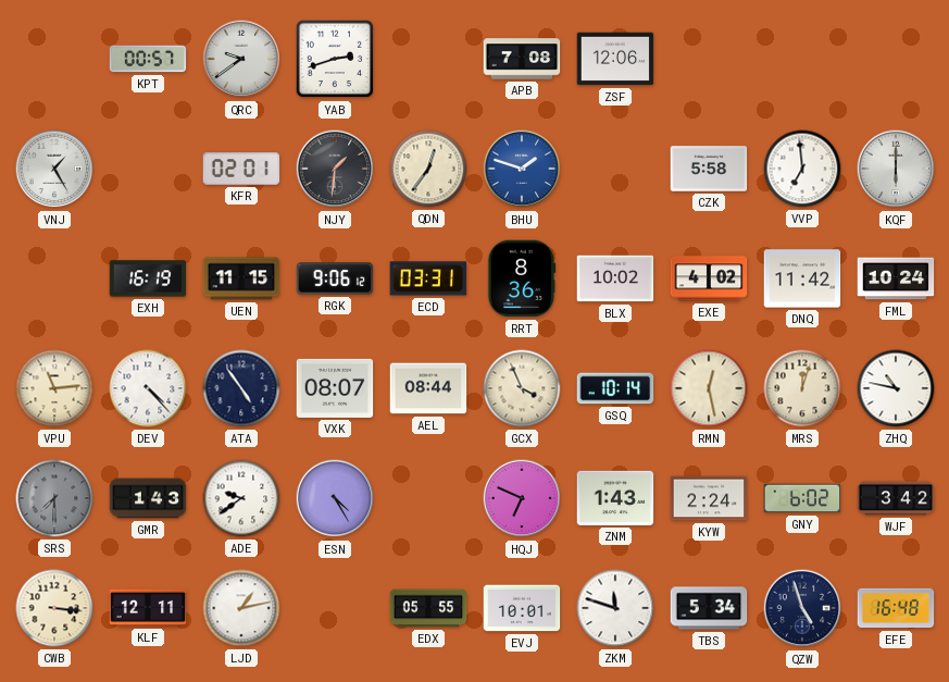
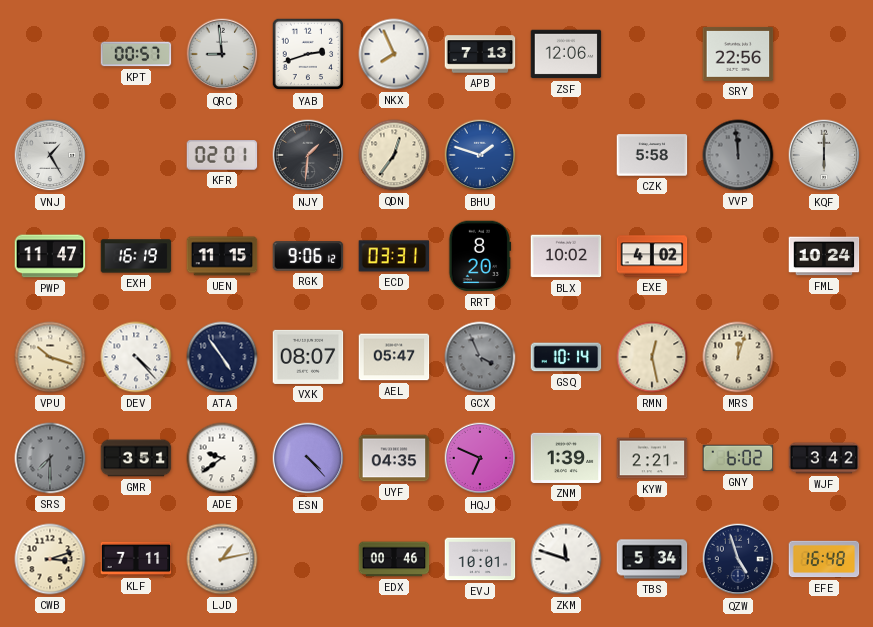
QRC: 9:39 -> 8:59 (222, 54)
NKX: none -> 7:56 (394, 54)
APB: 7:08 -> 7:13 (480, 54)
SRY: none -> 22:56 (738, 54)
VVP: 6:59 -> 11:59 (738, 155)
VVP dial: white -> grey (738, 155)
PWP: none -> 11:47 (50, 256)
RRT: 8:36 -> 8:20 (480, 256)
DNQ: 11:42 -> none (802, 278)
VPU: 11:14 -> 10:18 (50, 357)
AEL: 08:44 -> 05:47 (394, 357)
GCX dial: cream -> grey (480, 357)
ZHQ: 10:47 -> none (896, 388)
GMR: 1:43 -> 3:51 (136, 458)
ESN: 4:25 -> 4:23 (308, 458)
UYF: none -> 04:35 (394, 458)
ZNM: 1:43 -> 1:39 (566, 458)
KYW: 2:24 -> 2:21 (652, 458)
CWB: 3:16 -> 3:12 (50, 559)
KLF: 12:11 -> 7:11 (136, 559)
EDX: 05:55 -> 00:46 (394, 559)
